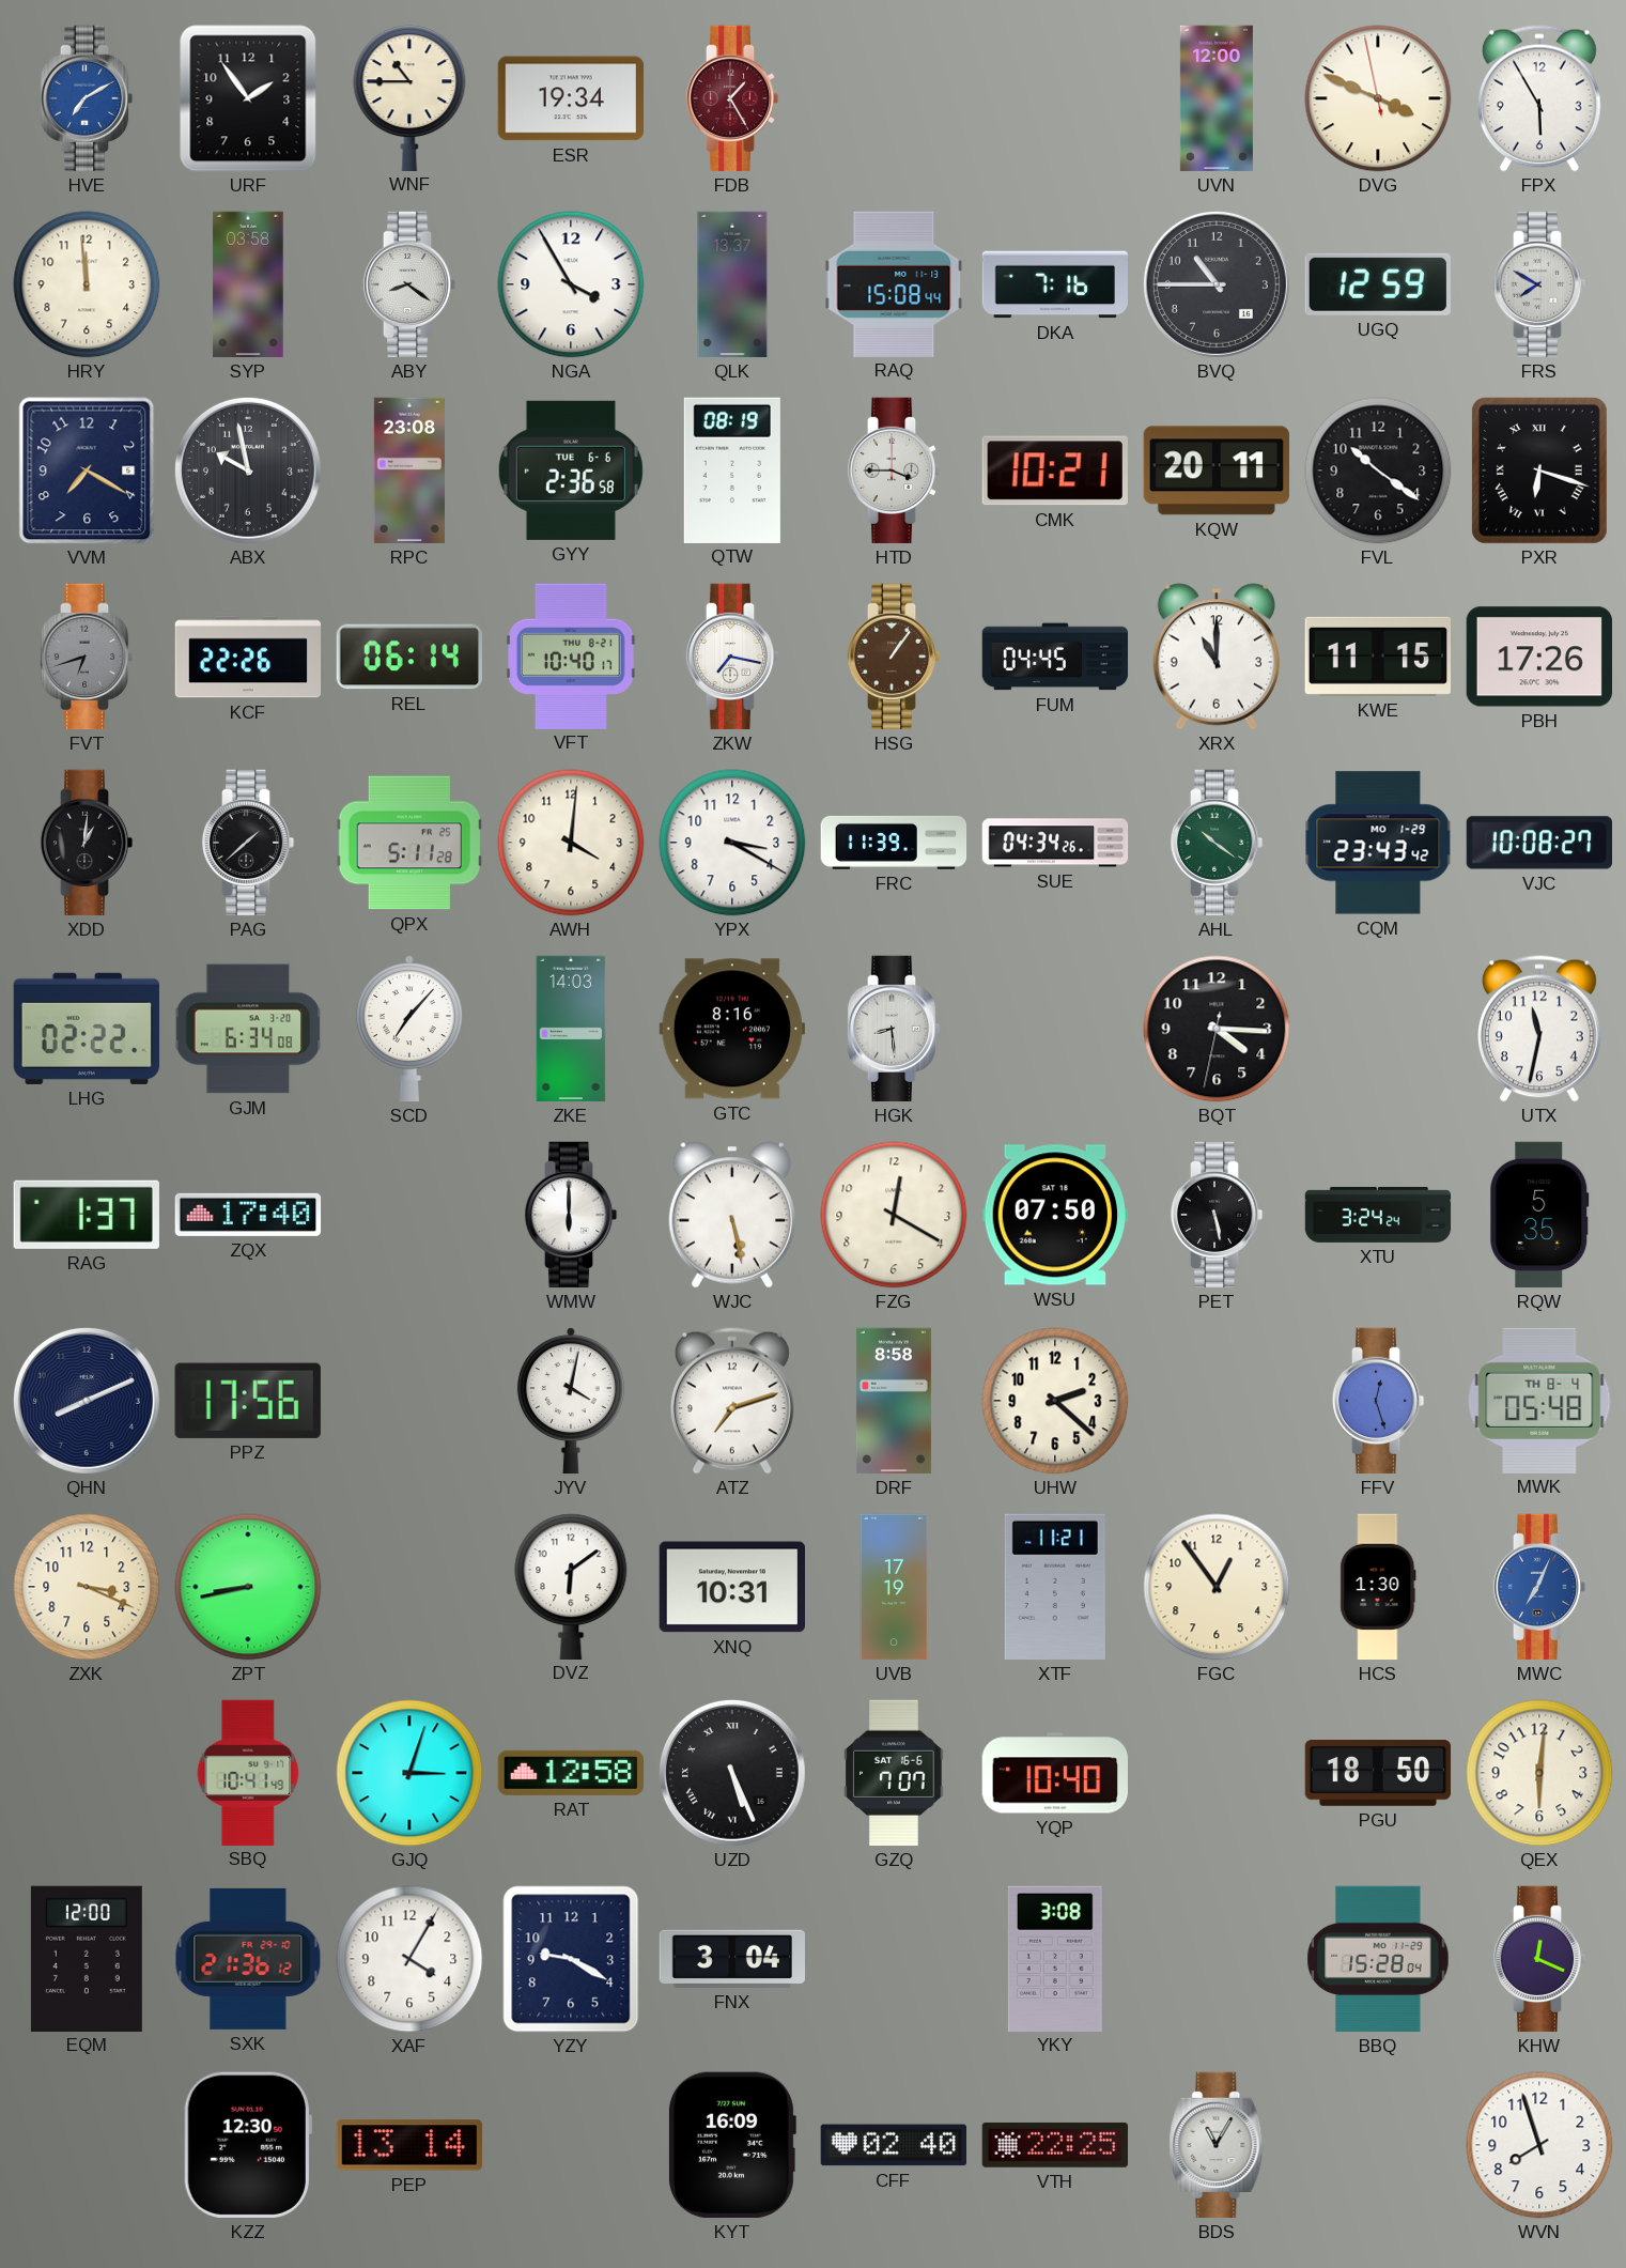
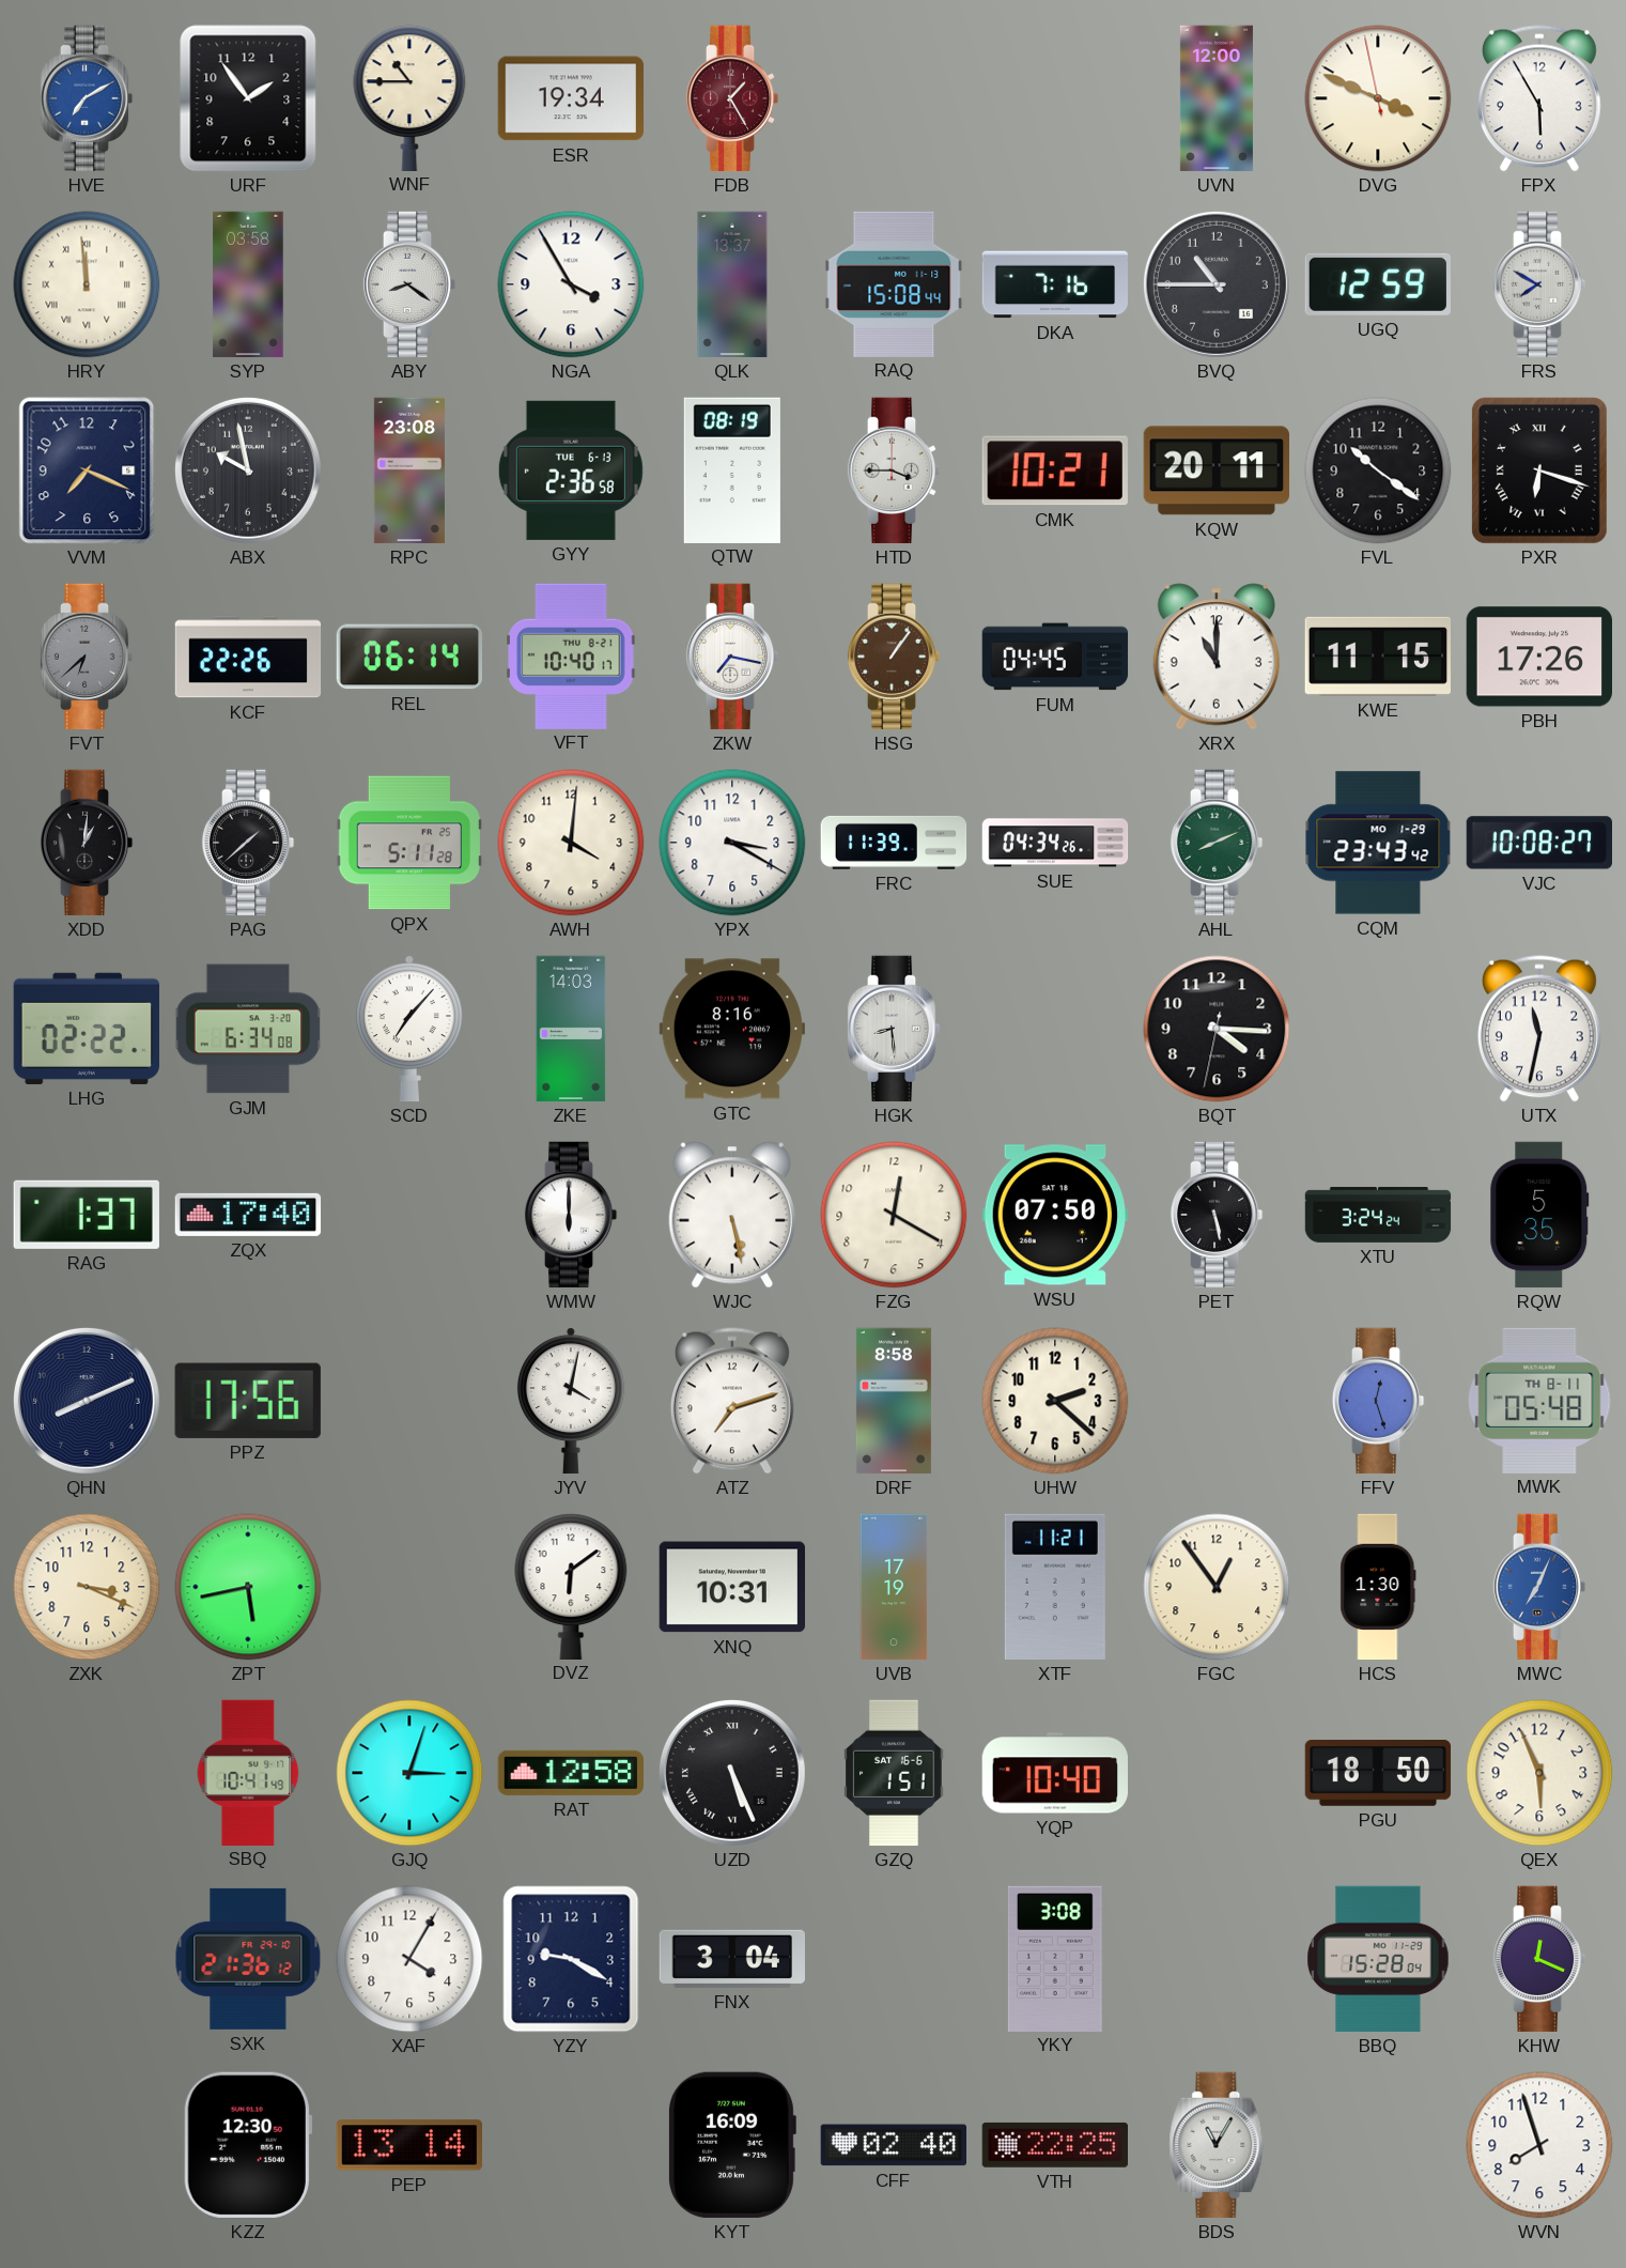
HRY numerals: Arabic -> Roman (87, 284)
VVM: 7:20 -> 7:19 (87, 470)
GYY date: TUE 6-6 -> TUE 6-13 (571, 470)
FVT: 6:42 -> 6:38 (87, 657)
AHL: 10:21 -> 8:11 (1217, 843)
MWK date: TH 8-4 -> TH 8-11 (1539, 1400)
ZPT: 8:43 -> 5:43 (248, 1587)
GZQ: 7:07 -> 1:51 (894, 1773)
QEX: 6:01 -> 5:56 (1539, 1773)
EQM: 12:00 -> none (87, 1958)
